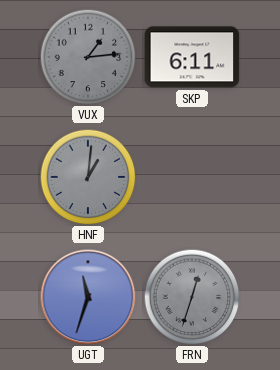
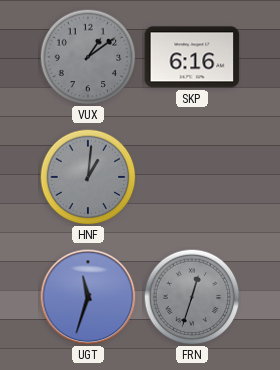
VUX: 1:14 -> 1:09 (88, 57)
SKP: 6:11 -> 6:16 (192, 57)
